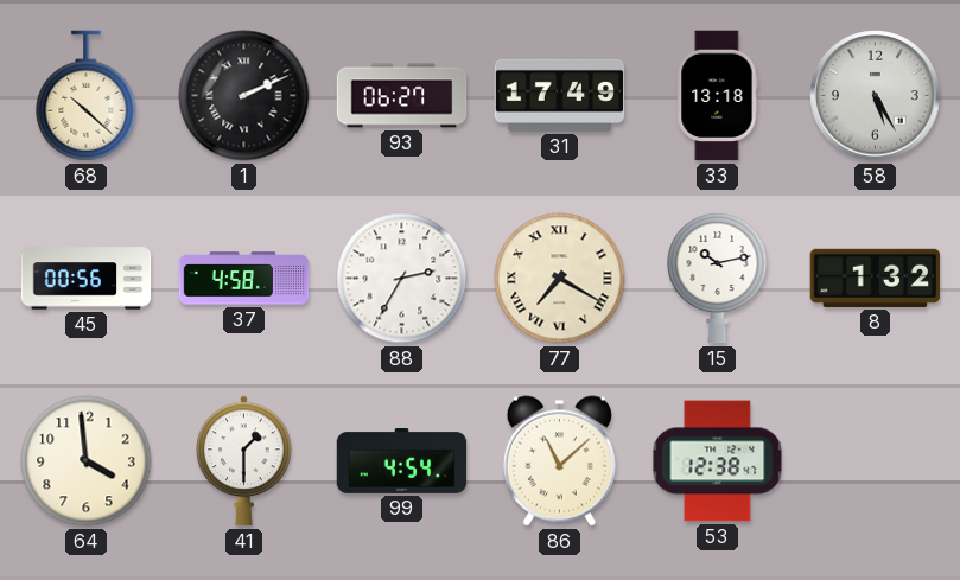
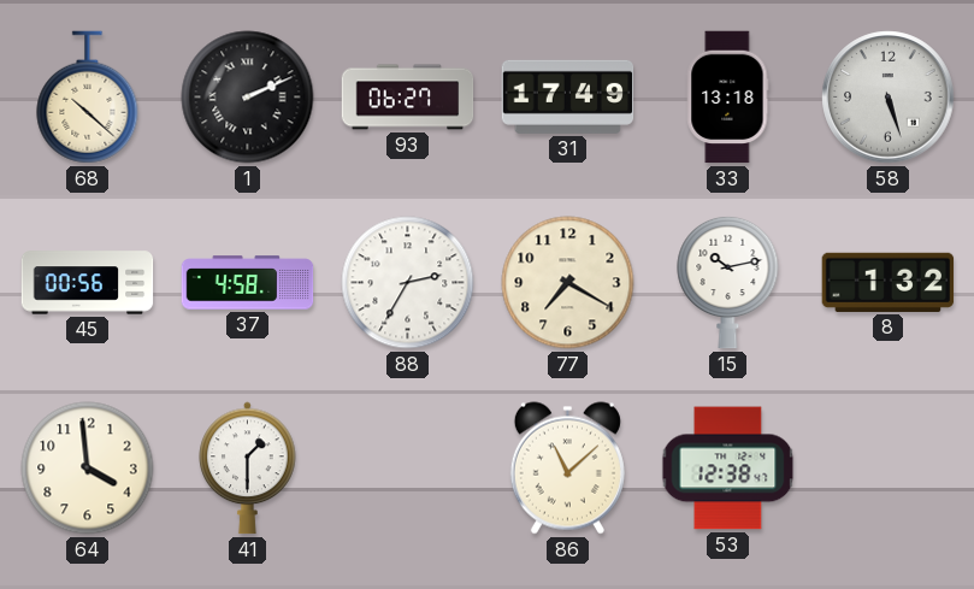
58: 5:25 -> 5:27 (889, 98)
77 numerals: Roman -> Arabic (568, 283)
99: 4:54 -> none (402, 461)
